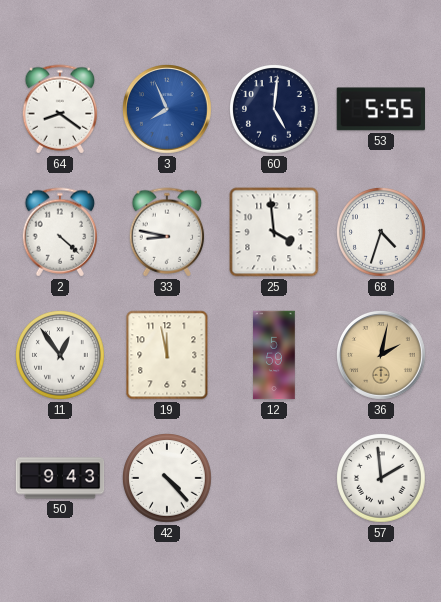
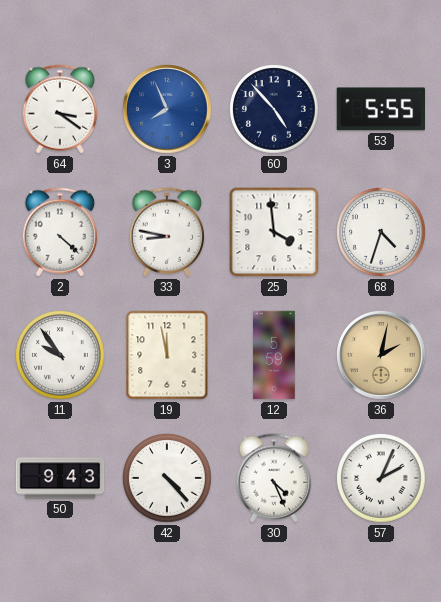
64: 8:21 -> 3:21 (60, 109)
60: 5:01 -> 4:53 (275, 110)
11: 12:54 -> 9:54 (61, 356)
30: none -> 4:26 (274, 478)
57: 1:59 -> 2:04 (382, 479)
